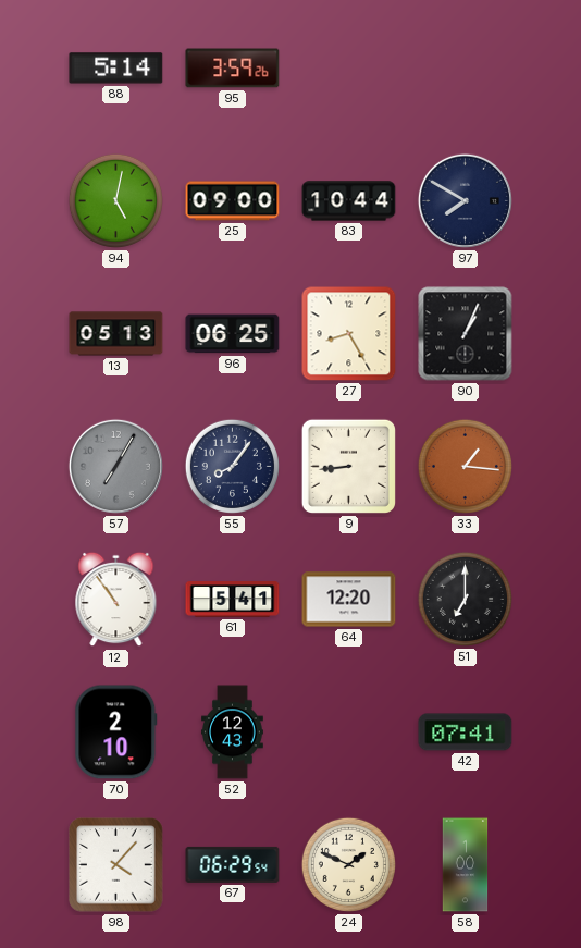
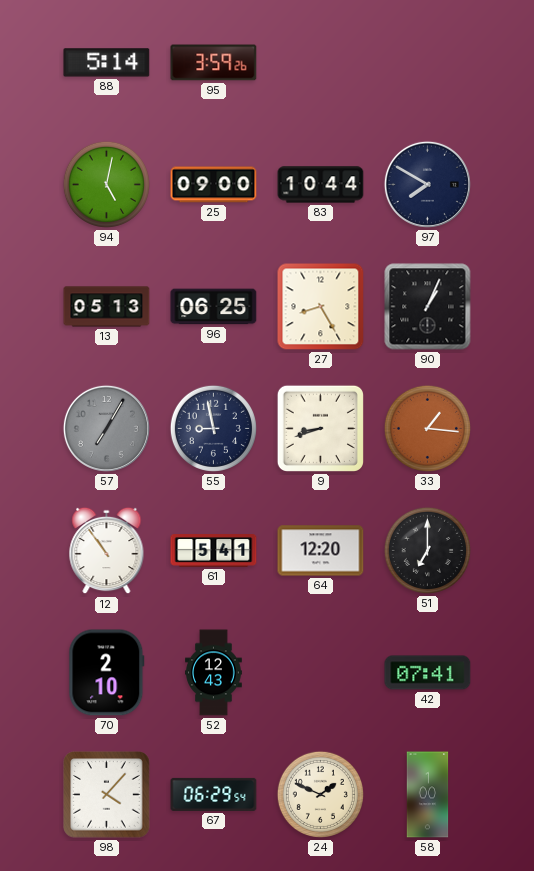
55: 8:06 -> 8:58 (213, 428)
9: 8:44 -> 8:42 (320, 428)
